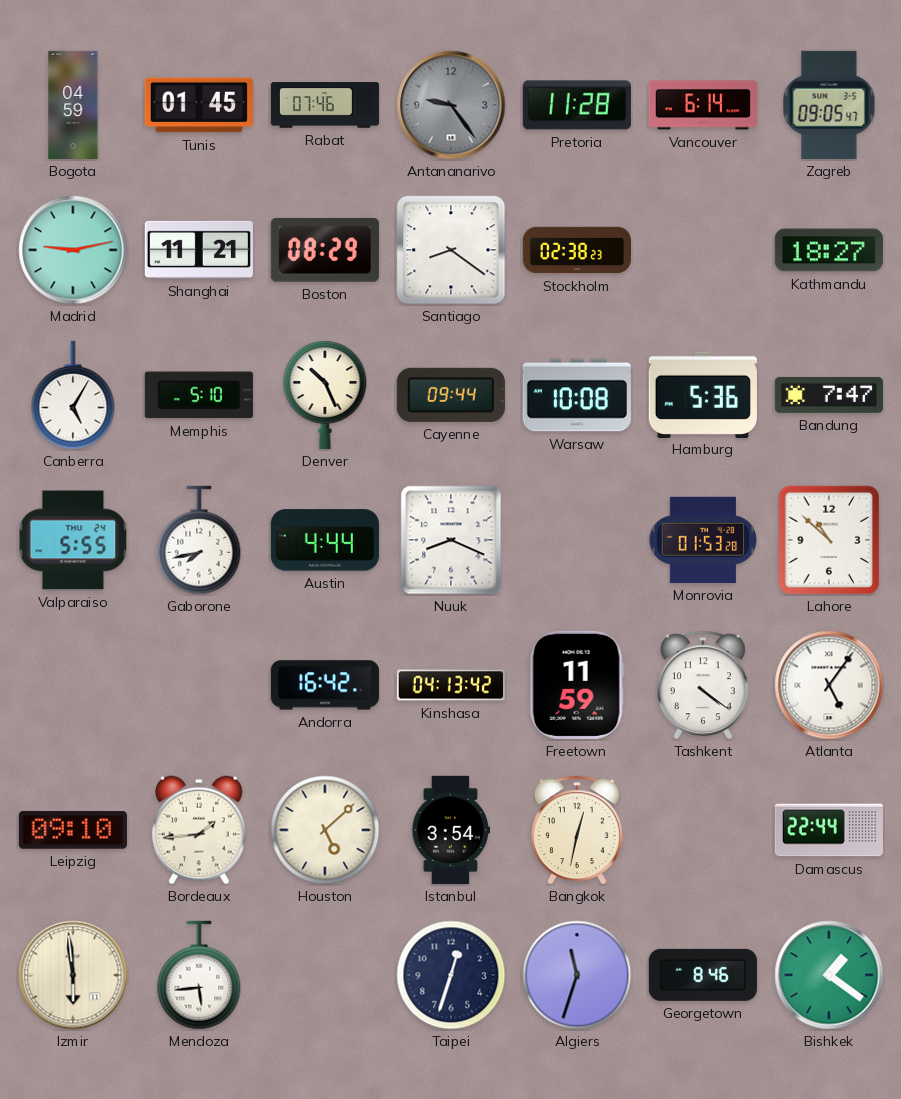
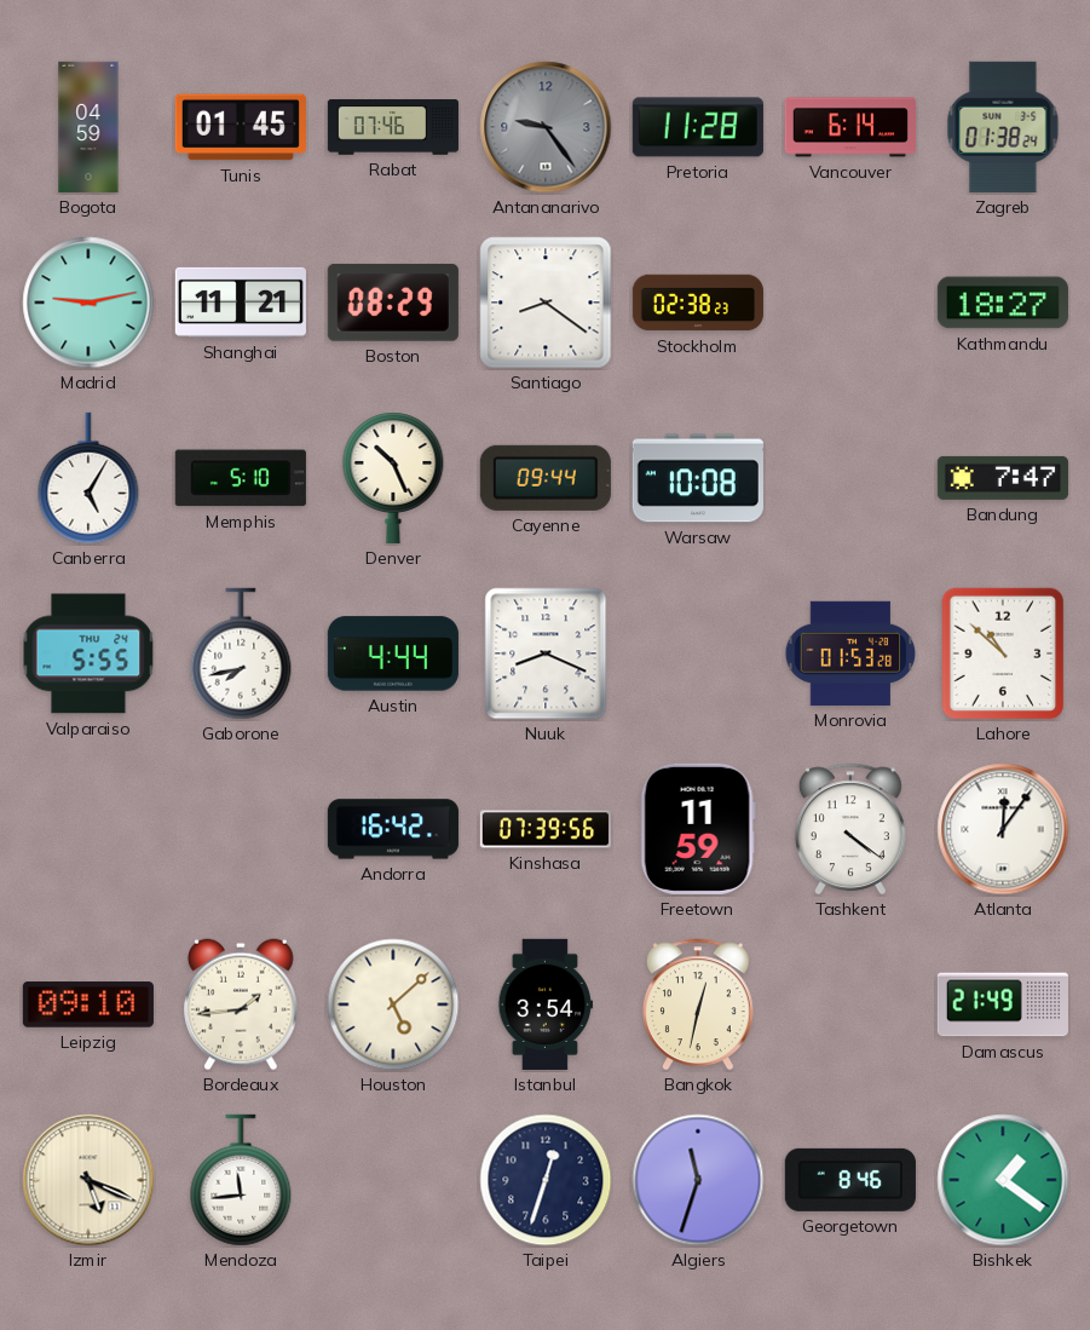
Zagreb: 09:05 -> 01:38 (1003, 127)
Hamburg: 5:36 -> none (703, 394)
Kinshasa: 04:13 -> 07:39 (546, 829)
Atlanta: 5:06 -> 12:06 (1003, 829)
Damascus: 22:44 -> 21:49 (1003, 1004)
Izmir: 5:59 -> 5:19 (88, 1180)
Mendoza: 5:44 -> 11:44 (241, 1180)
